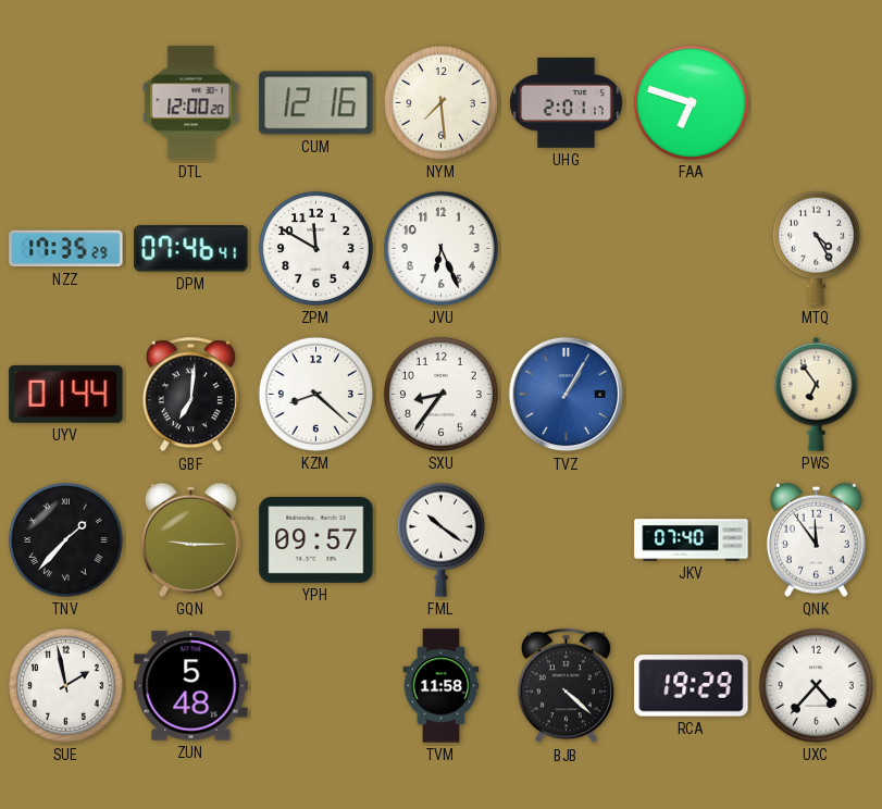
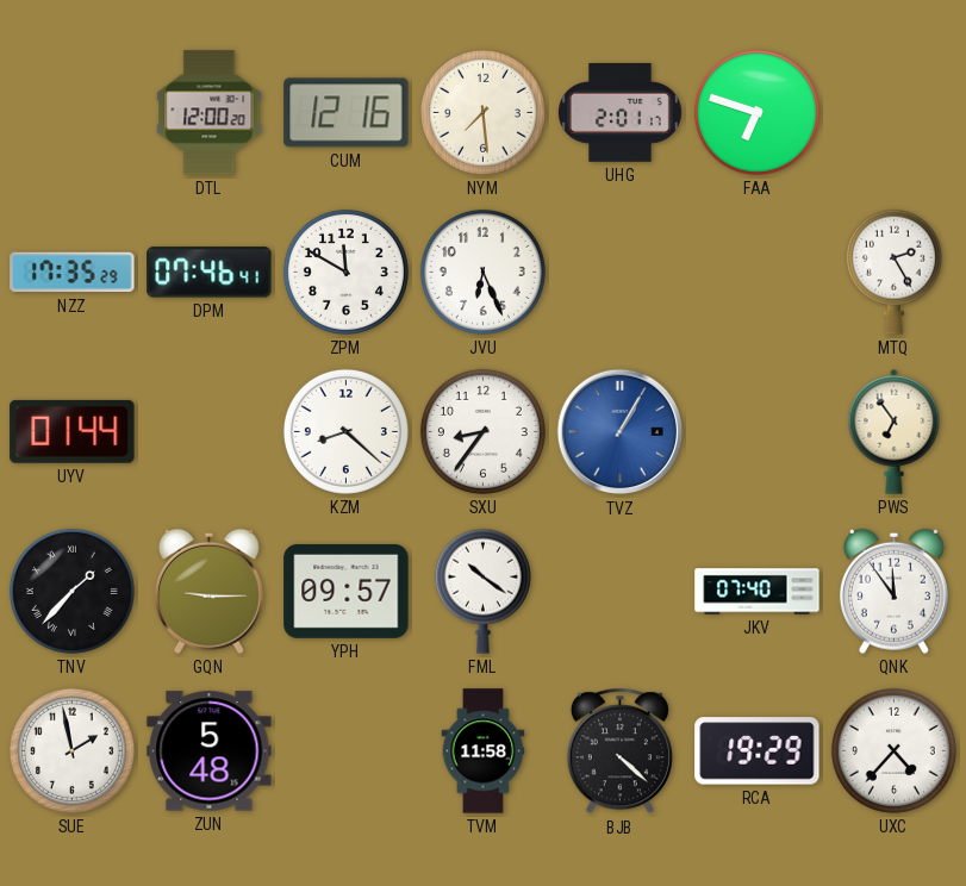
MTQ: 4:25 -> 2:25 (893, 272)
GBF: 7:01 -> none (190, 395)
